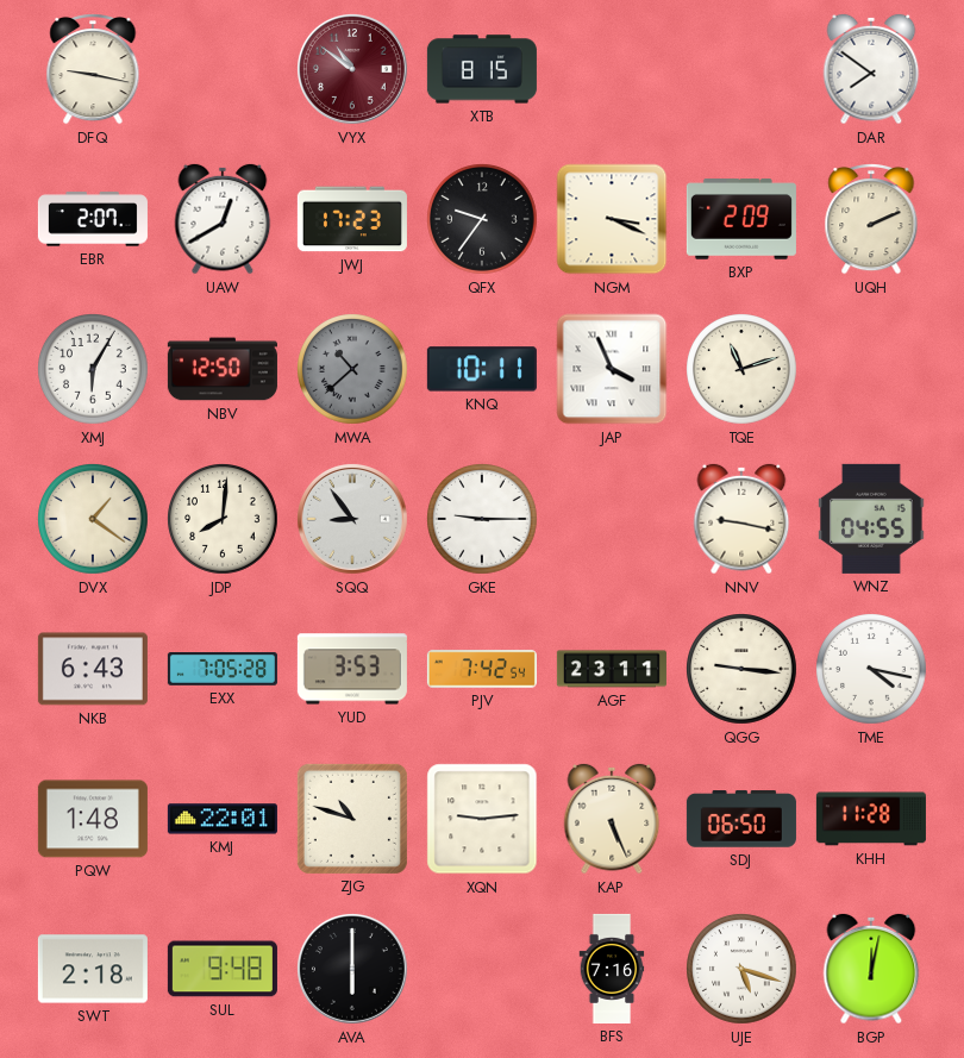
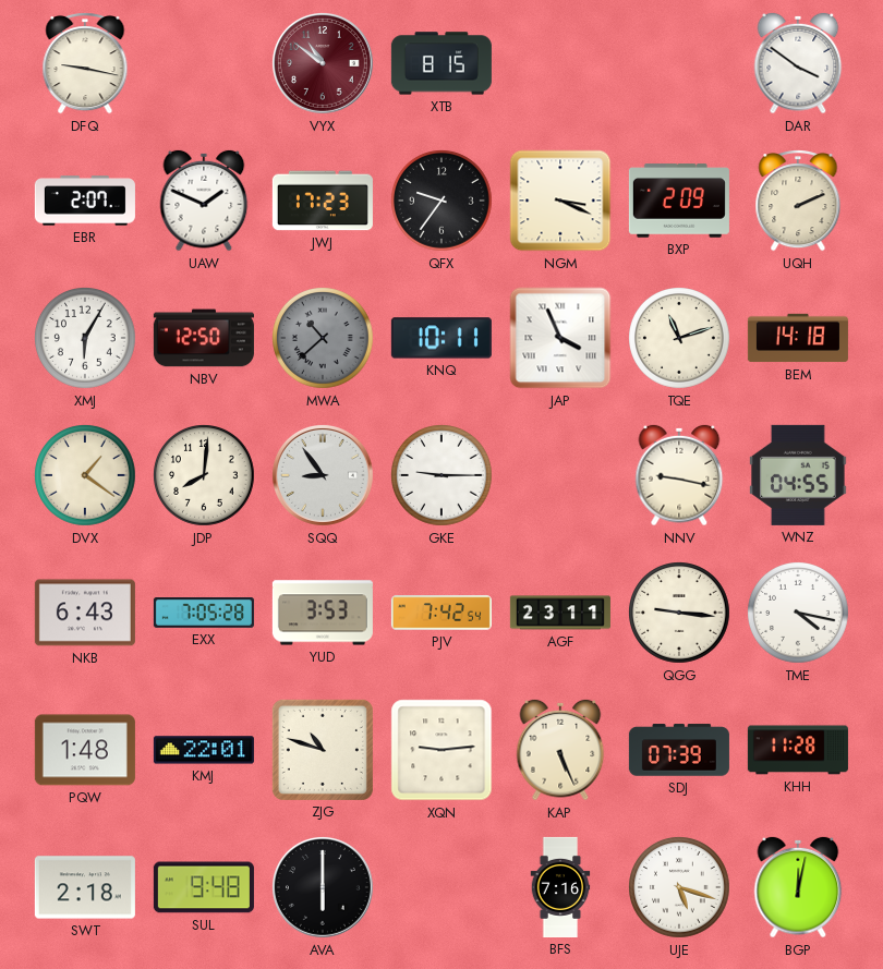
DAR: 7:51 -> 3:51 (798, 63)
UAW: 12:40 -> 1:49 (204, 201)
BEM: none -> 14:18 (798, 338)
SDJ: 06:50 -> 07:39 (679, 750)
